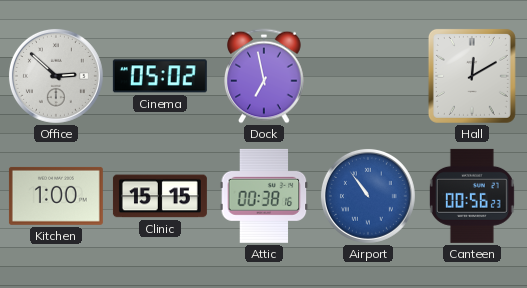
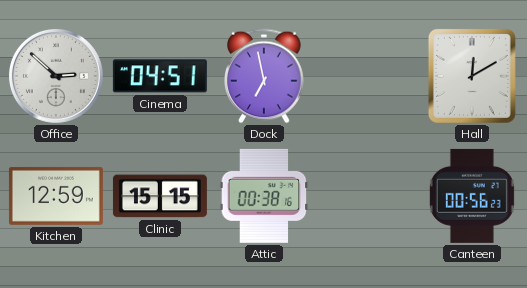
Cinema: 05:02 -> 04:51 (160, 76)
Kitchen: 1:00 -> 12:59 (56, 196)
Airport: 10:54 -> none (368, 196)
